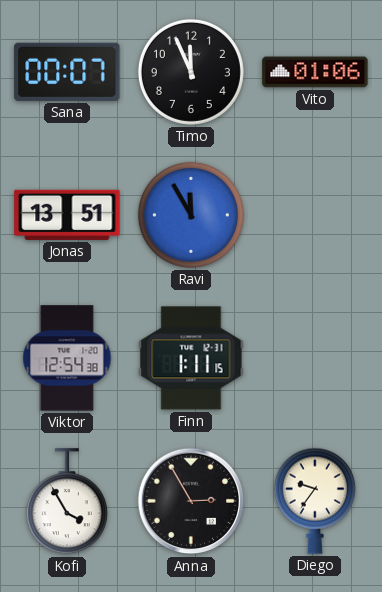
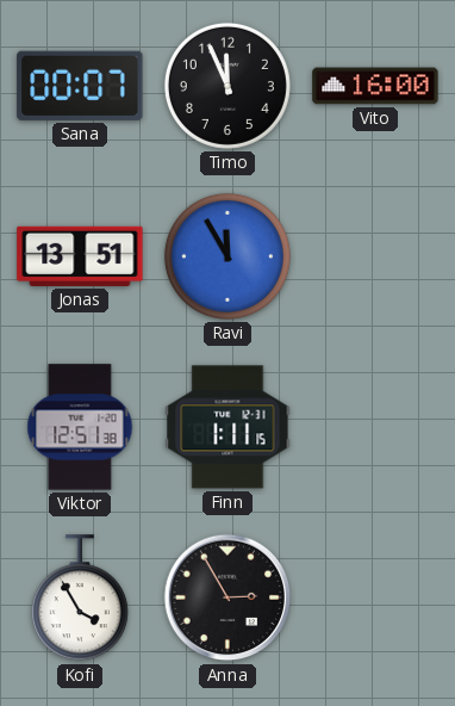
Vito: 01:06 -> 16:00 (375, 86)
Viktor: 12:54 -> 12:51 (80, 427)
Diego: 9:36 -> none (315, 501)
